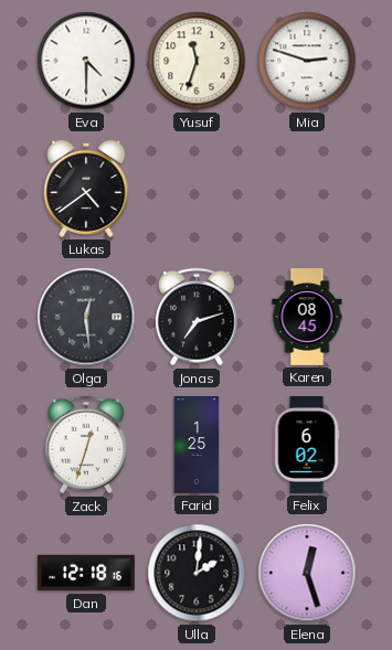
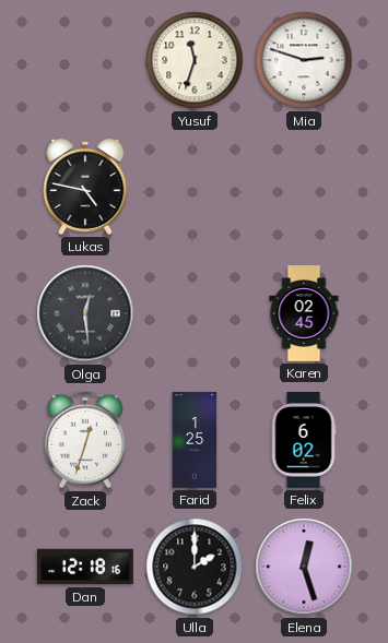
Eva: 4:30 -> none (86, 61)
Lukas: 4:39 -> 4:47 (85, 187)
Jonas: 7:12 -> none (197, 317)
Karen: 08:45 -> 02:45 (304, 313)
Ulla: 2:01 -> 2:00 (195, 567)
